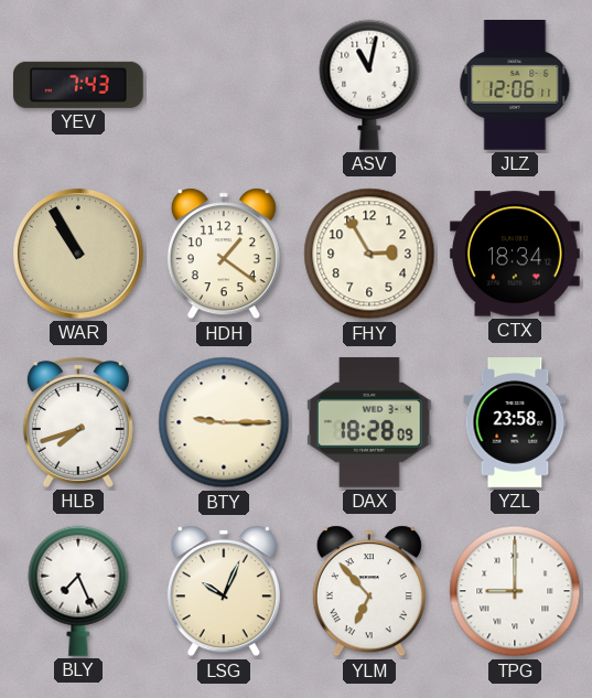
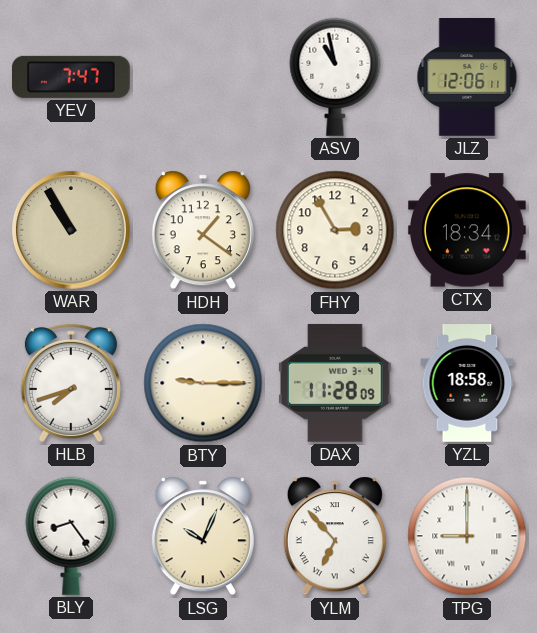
YEV: 7:43 -> 7:47 (71, 77)
ASV: 11:02 -> 10:58 (335, 77)
DAX: 18:28 -> 11:28 (336, 383)
YZL: 23:58 -> 18:58 (467, 384)
BLY: 7:26 -> 8:24 (71, 536)
